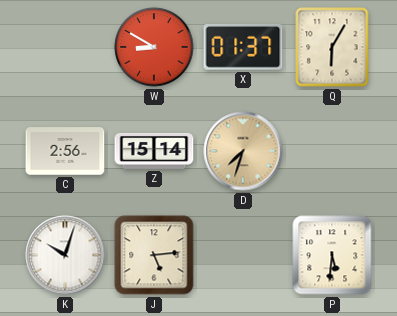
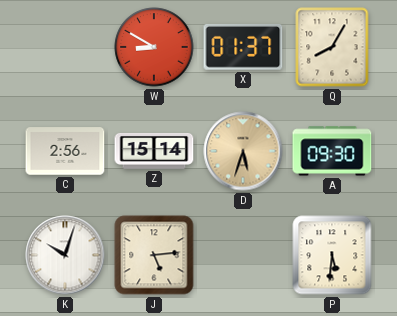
Q: 6:05 -> 8:05 (332, 47)
D: 7:33 -> 5:33 (243, 151)
A: none -> 09:30 (332, 151)
